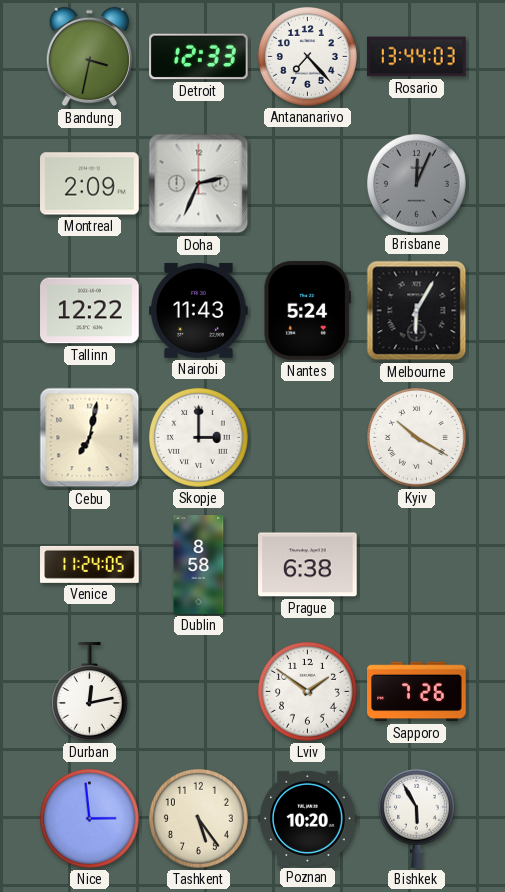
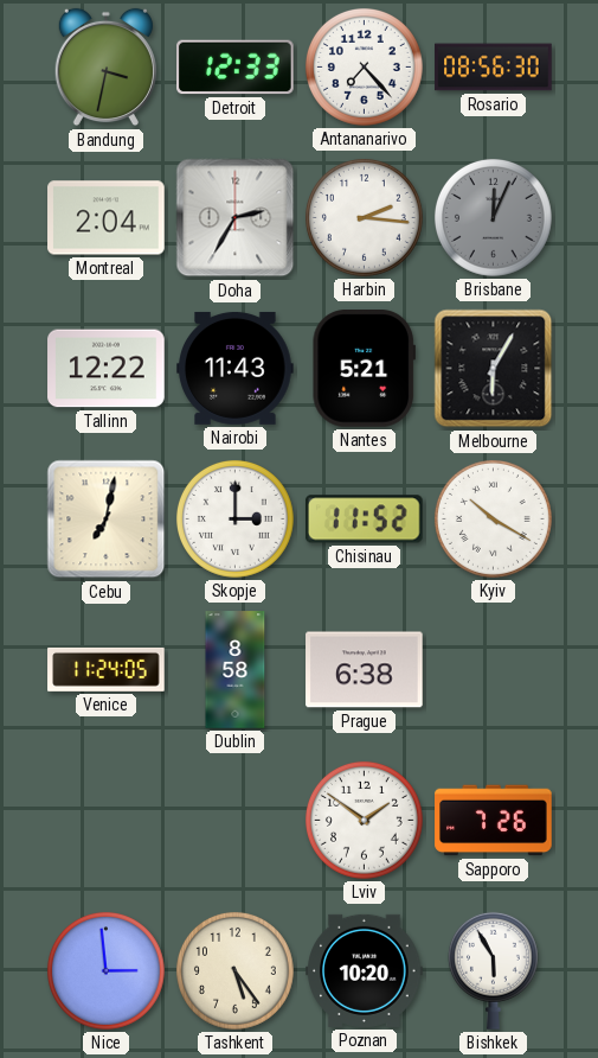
Rosario: 13:44 -> 08:56 (494, 68)
Montreal: 2:09 -> 2:04 (107, 218)
Doha: 2:34 -> 2:35 (236, 218)
Harbin: none -> 2:16 (364, 217)
Nantes: 5:24 -> 5:21 (364, 369)
Chisinau: none -> 11:52 (364, 520)
Durban: 12:13 -> none (89, 692)
